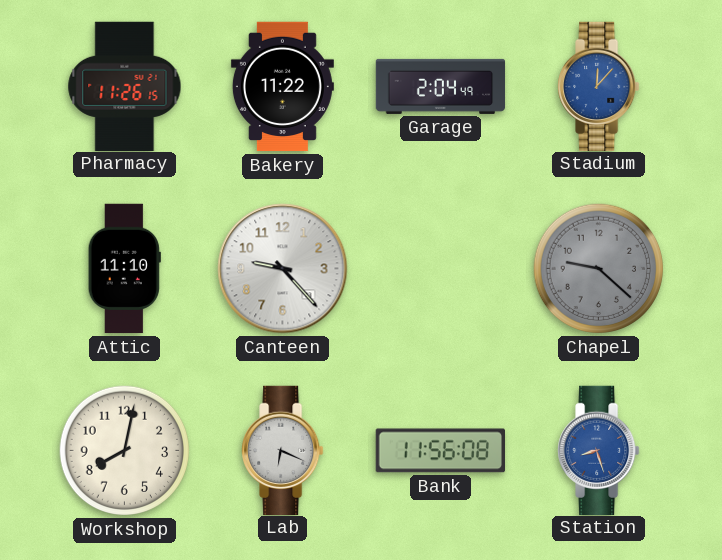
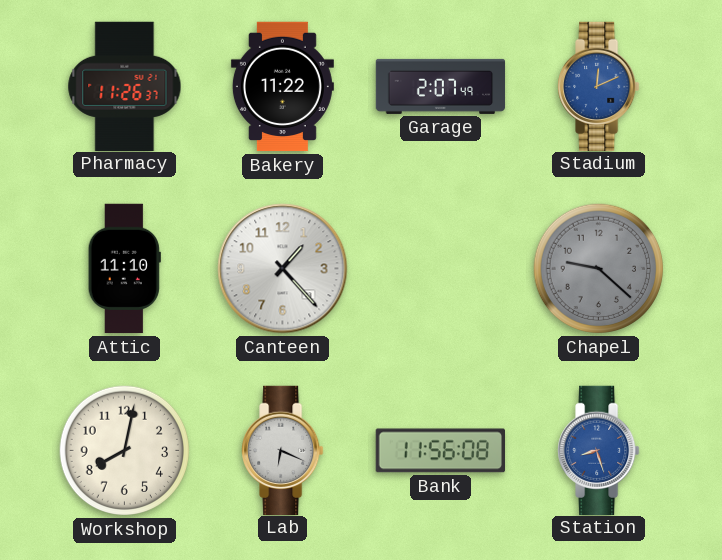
Pharmacy: 11:26:15 -> 11:26:37 (125, 86)
Garage: 2:04 -> 2:07 (441, 86)
Stadium: 12:07 -> 12:11 (599, 86)
Canteen: 9:23 -> 1:23 (283, 269)
